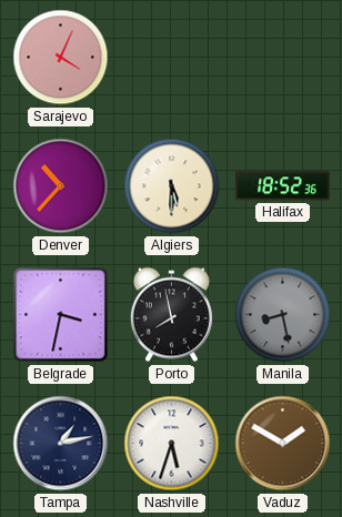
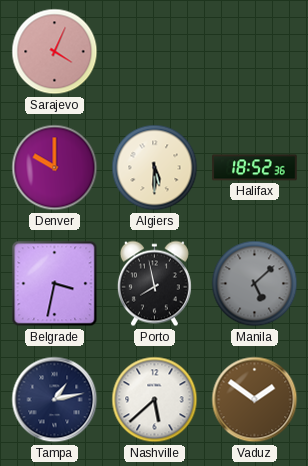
Denver: 10:37 -> 10:00 (55, 168)
Manila: 8:28 -> 5:08 (255, 284)
Nashville: 5:33 -> 5:38 (155, 400)
Vaduz: 1:50 -> 1:51 (255, 400)
